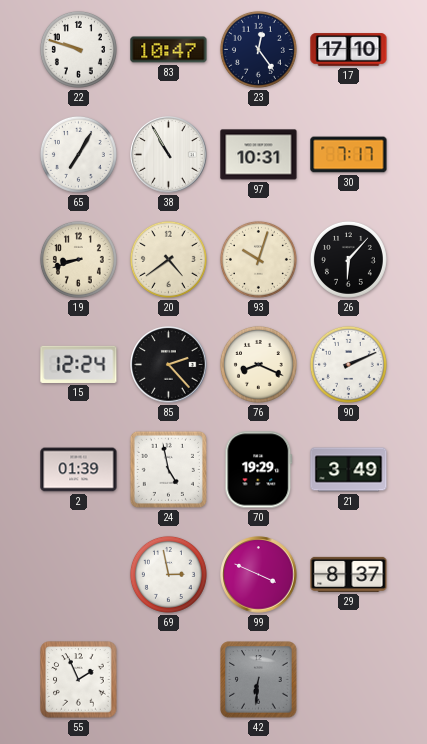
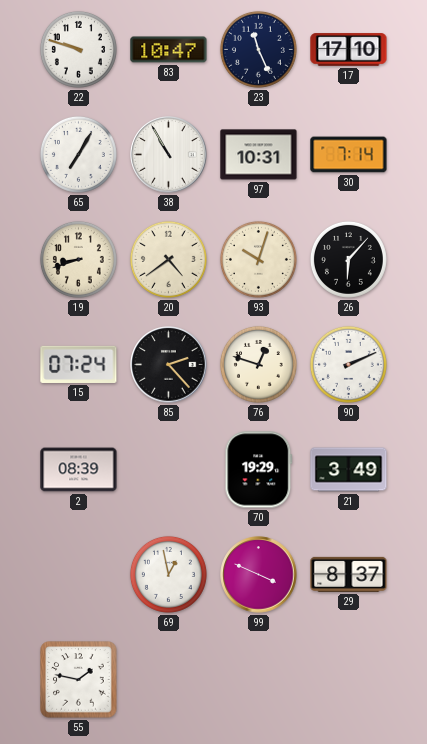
23: 12:24 -> 11:26 (258, 49)
30: 7:17 -> 7:14 (349, 155)
15: 12:24 -> 07:24 (79, 364)
76: 8:19 -> 12:48 (258, 364)
2: 01:39 -> 08:39 (79, 470)
24: 4:58 -> none (168, 469)
69: 2:58 -> 12:58 (168, 574)
55: 1:56 -> 1:47 (79, 680)
42: 6:31 -> none (259, 680)
